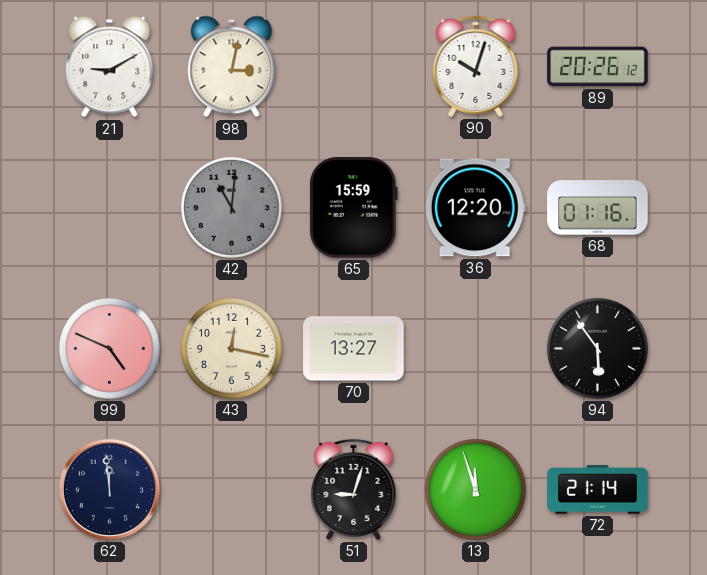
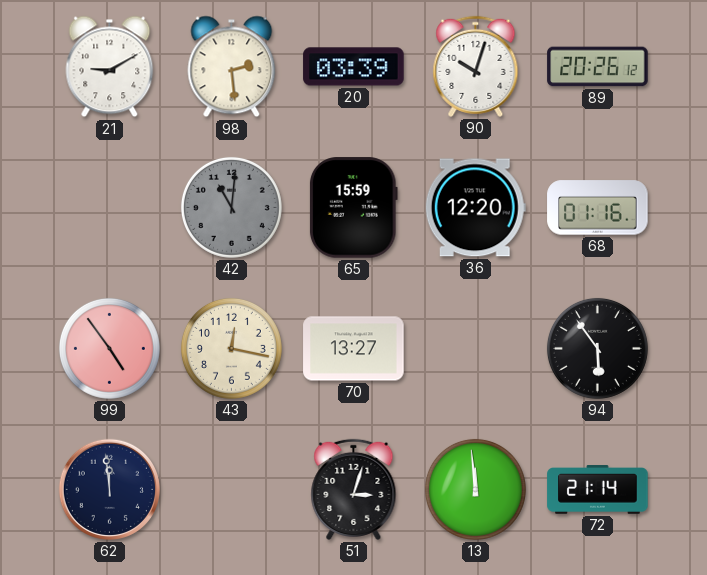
98: 3:02 -> 2:29 (232, 67)
20: none -> 03:39 (354, 67)
99: 4:49 -> 4:54 (109, 348)
51: 9:03 -> 3:03 (354, 489)
13: 11:57 -> 11:59 (475, 489)
